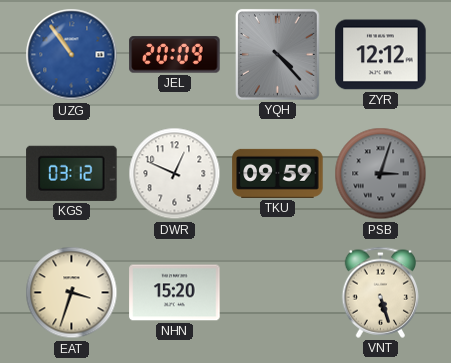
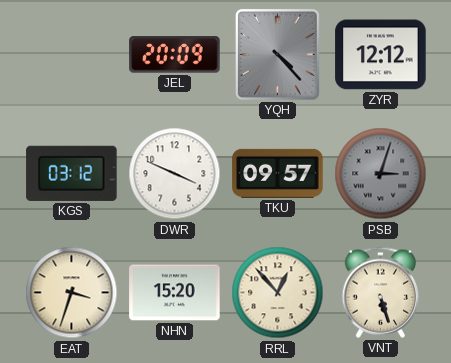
UZG: 10:54 -> none (72, 55)
DWR: 12:49 -> 3:49 (175, 174)
TKU: 09:59 -> 09:57 (278, 173)
RRL: none -> 12:53 (278, 293)
